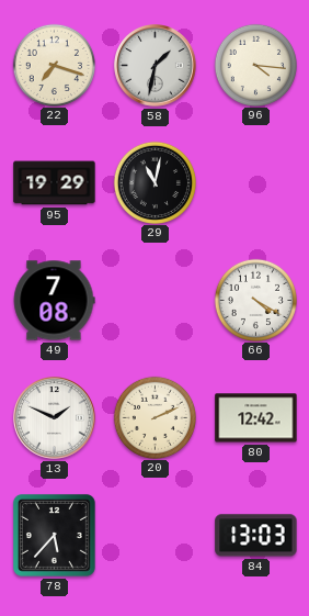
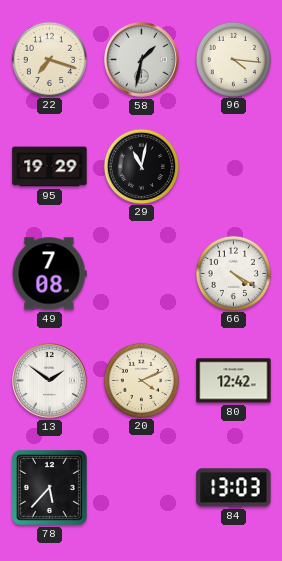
13: 1:49 -> 1:51 (50, 381)
20: 2:11 -> 4:11 (141, 380)
